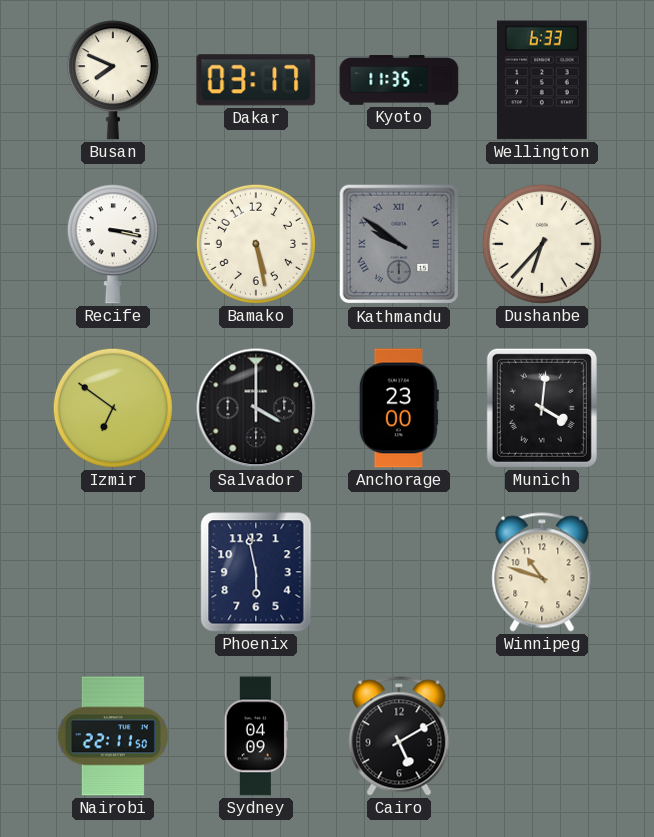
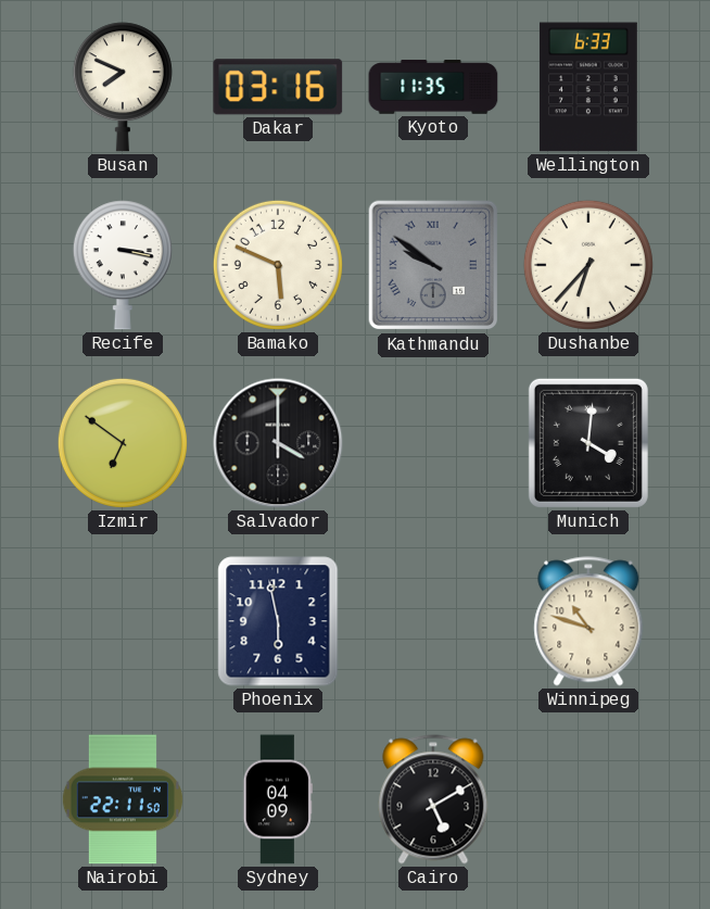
Dakar: 03:17 -> 03:16 (278, 87)
Bamako: 5:28 -> 5:49 (278, 265)
Anchorage: 23:00 -> none (399, 408)
